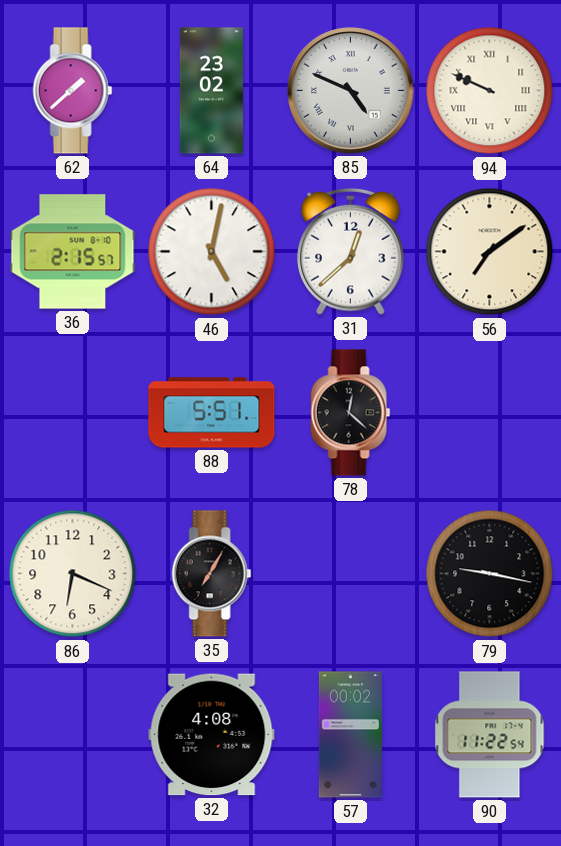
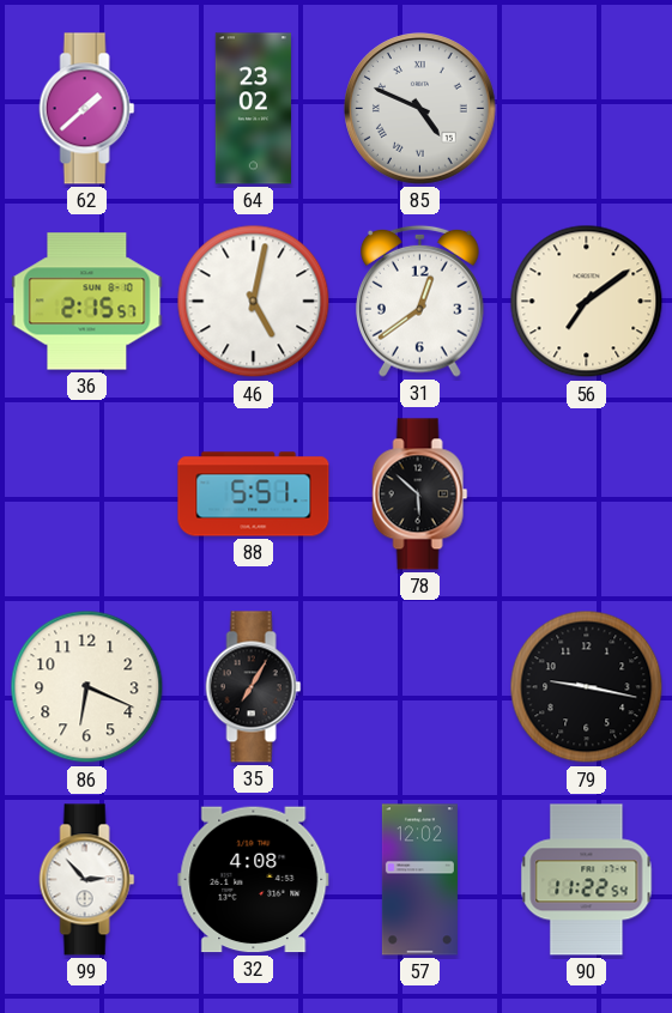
94: 9:49 -> none (490, 91)
31: 12:38 -> 12:39 (420, 301)
78: 12:22 -> 5:52 (420, 495)
99: none -> 2:53 (87, 880)
57: 00:02 -> 12:02 (419, 880)
